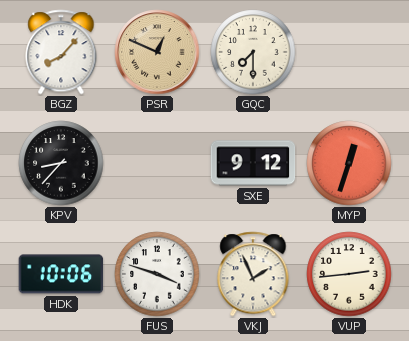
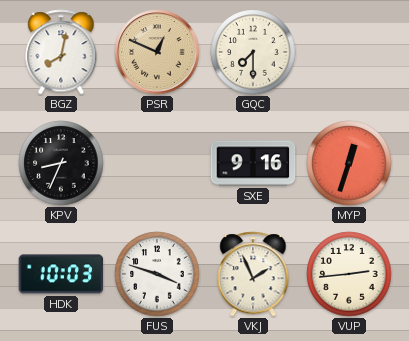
BGZ: 8:07 -> 8:02 (61, 52)
KPV: 8:37 -> 8:34 (61, 163)
SXE: 9:12 -> 9:16 (253, 163)
HDK: 10:06 -> 10:03 (61, 274)
